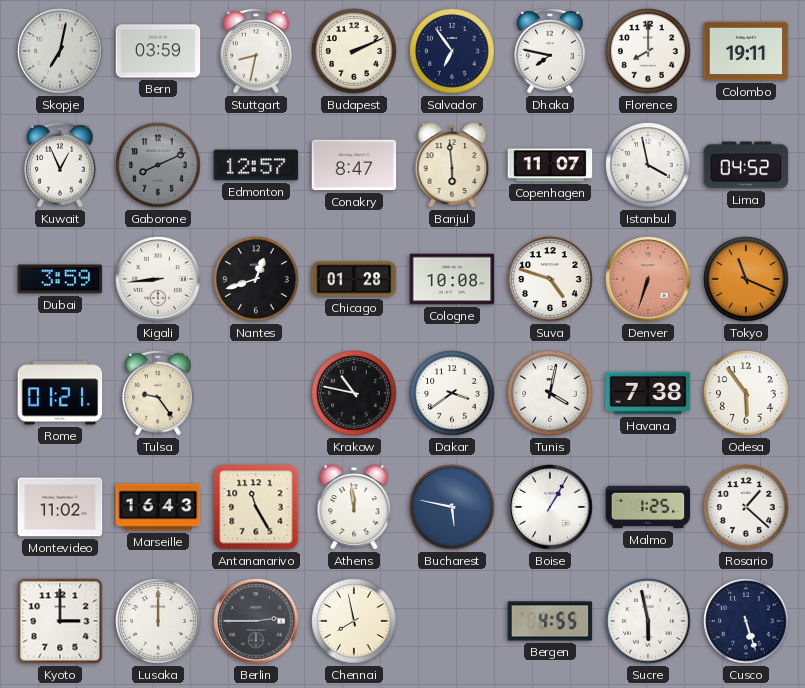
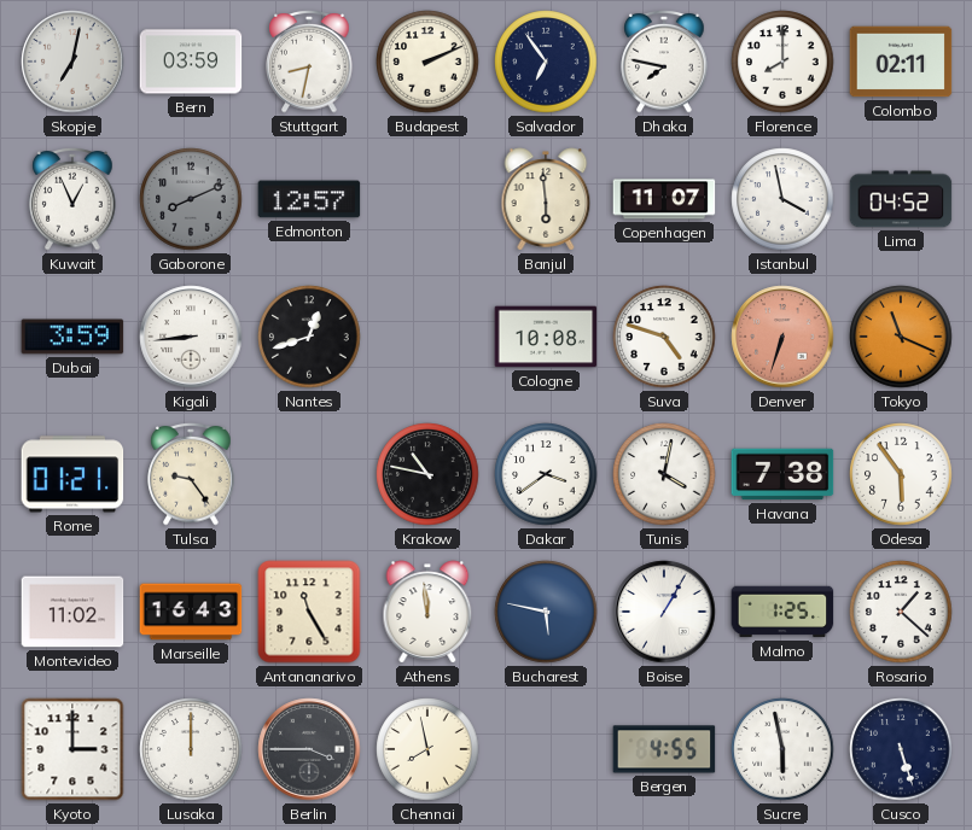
Colombo: 19:11 -> 02:11 (901, 62)
Conakry: 8:47 -> none (354, 165)
Chicago: 01:28 -> none (354, 279)
Berlin: 2:45 -> 3:45 (309, 749)
